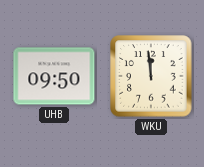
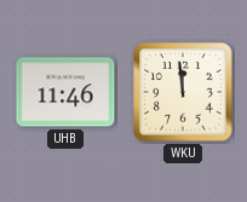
UHB: 09:50 -> 11:46 (65, 92)
